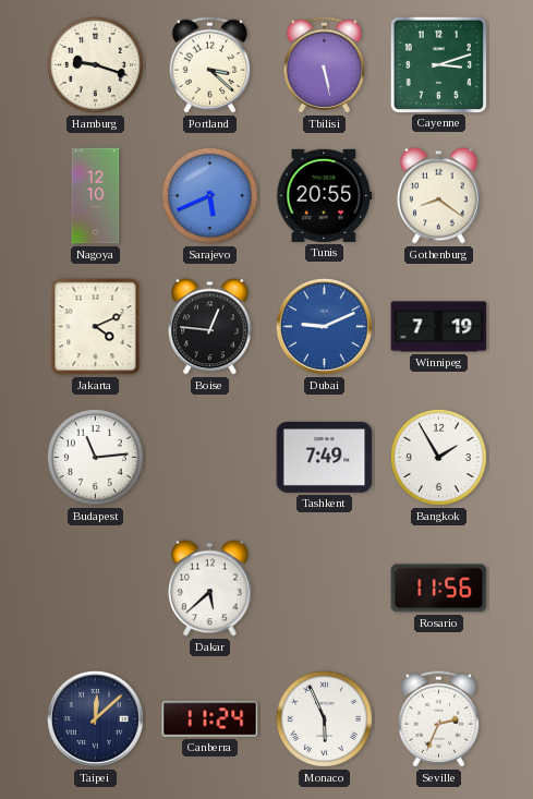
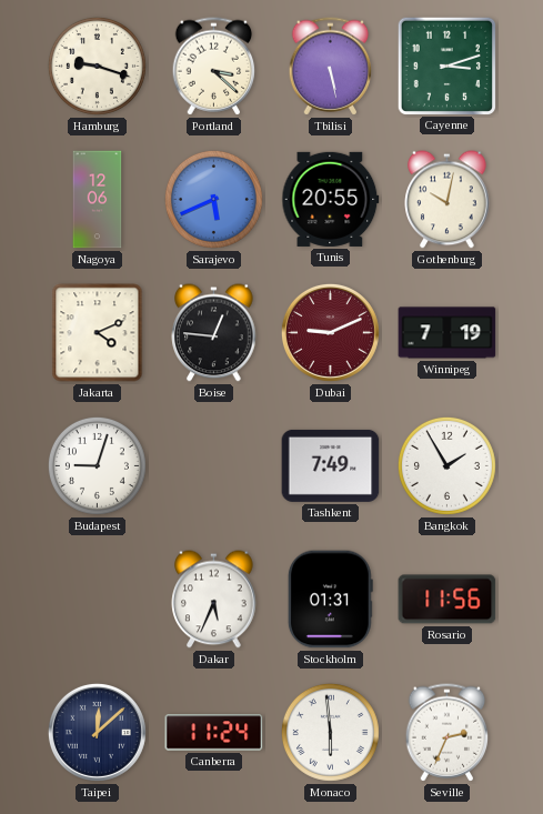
Nagoya: 12:10 -> 12:06 (98, 200)
Gothenburg: 8:21 -> 10:02 (448, 200)
Dubai dial: blue -> burgundy (330, 332)
Budapest: 11:14 -> 9:03 (97, 465)
Dakar: 5:38 -> 5:34 (214, 600)
Stockholm: none -> 01:31 (330, 600)
Monaco: 5:56 -> 5:59 (330, 732)
